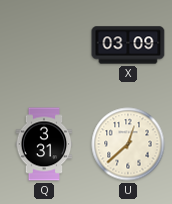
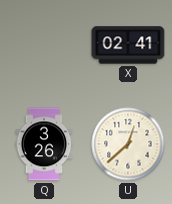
X: 03:09 -> 02:41 (128, 45)
Q: 3:31 -> 3:26 (44, 144)
